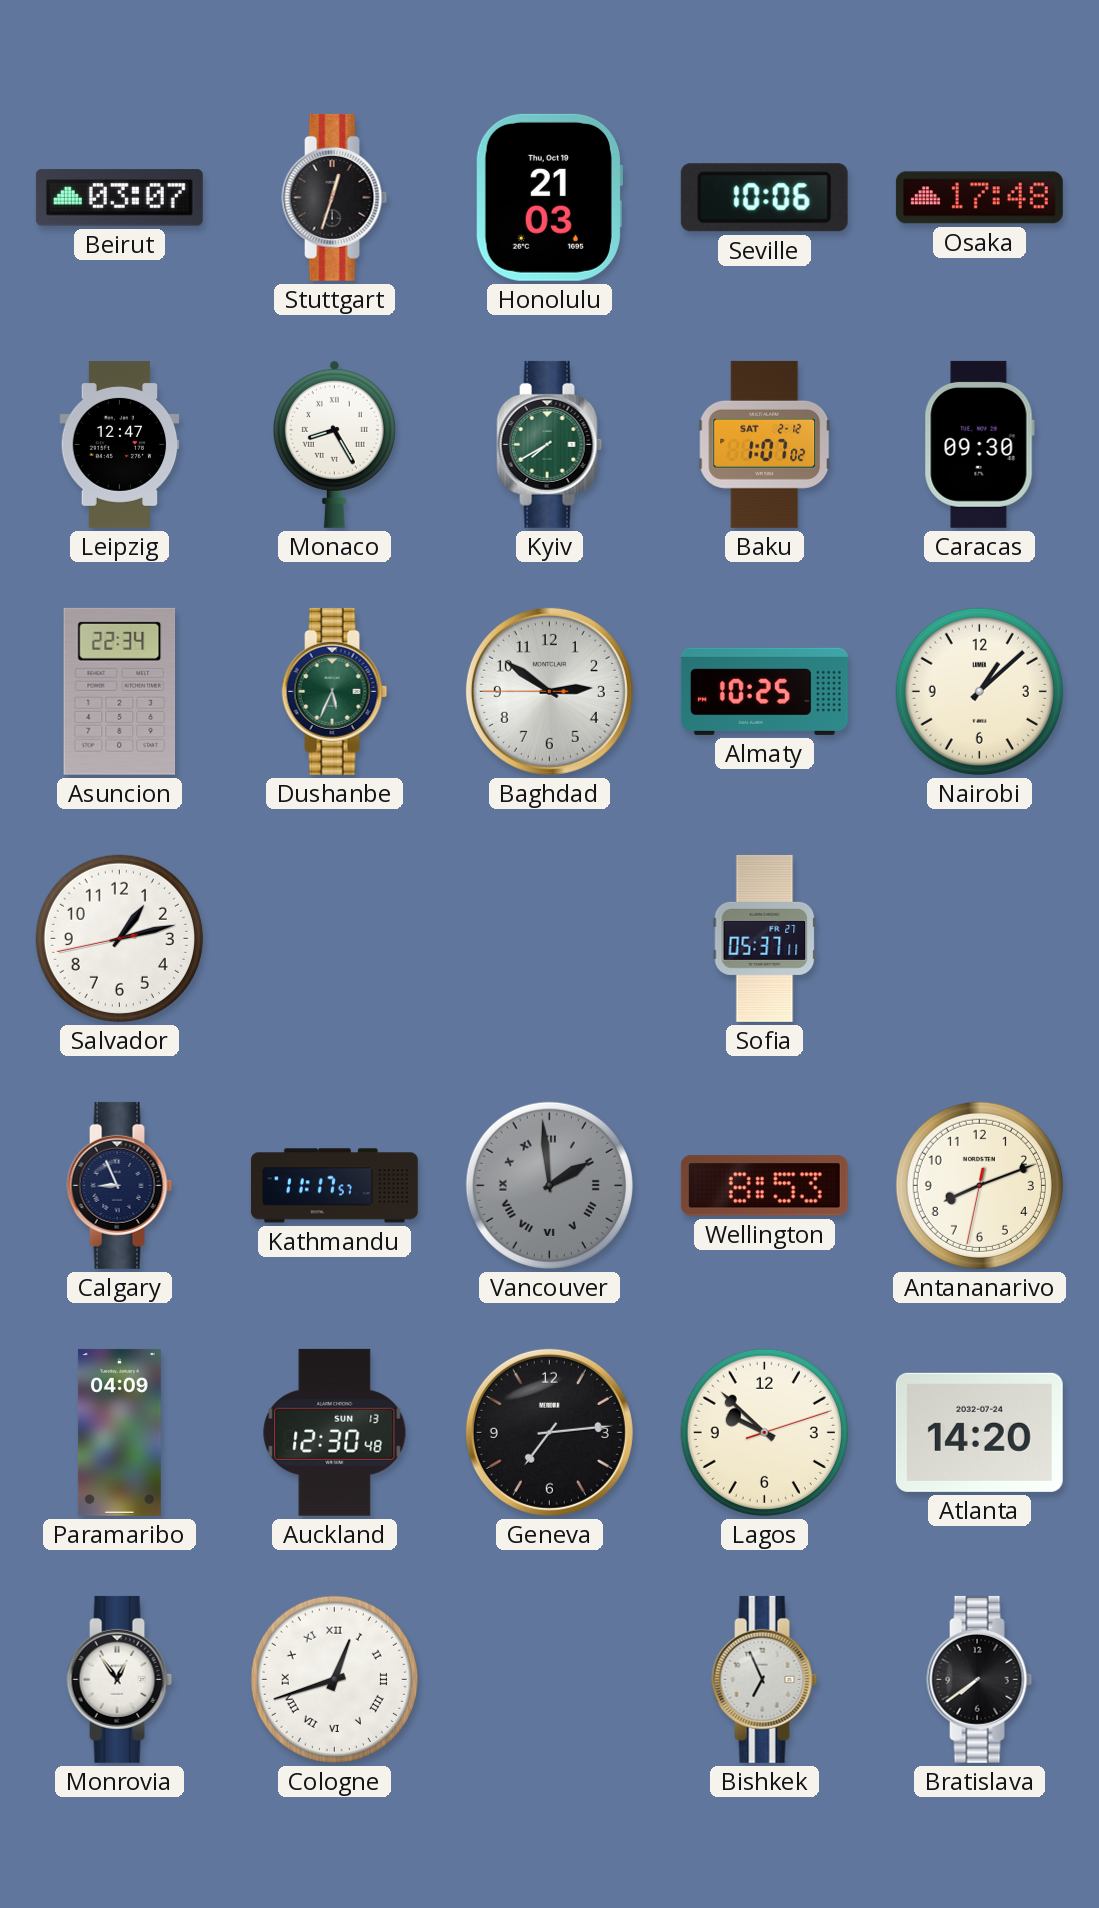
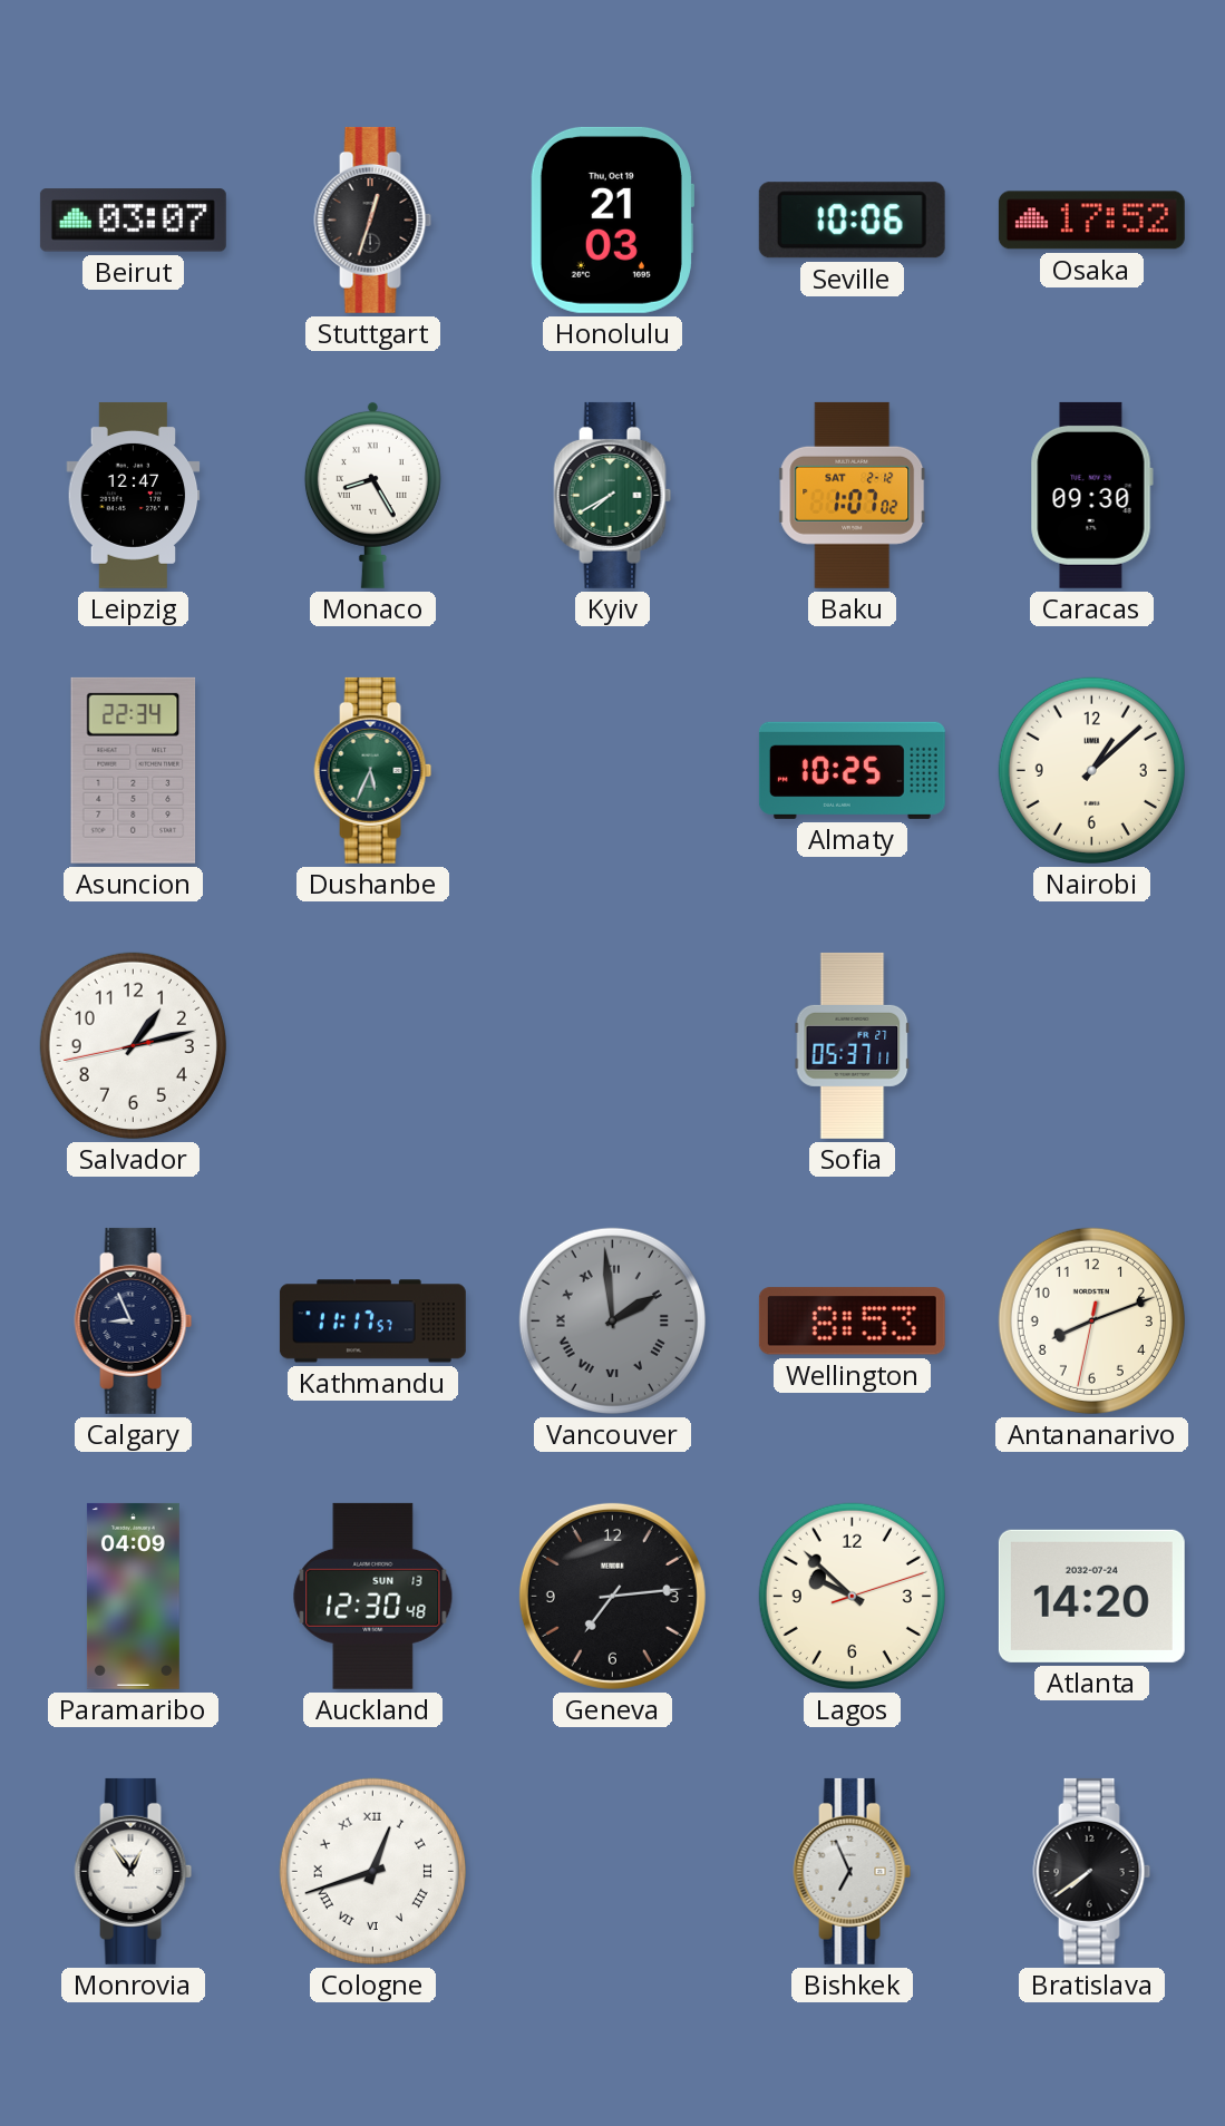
Osaka: 17:48 -> 17:52 (1091, 221)
Baghdad: 2:50 -> none (549, 691)
